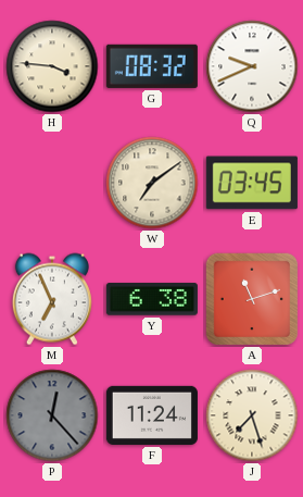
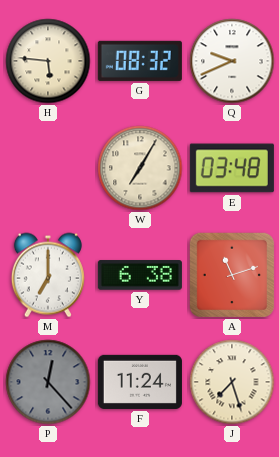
H: 3:46 -> 5:46 (48, 61)
W: 7:09 -> 7:05 (140, 168)
E: 03:45 -> 03:48 (232, 168)
M: 6:56 -> 7:00 (48, 275)
